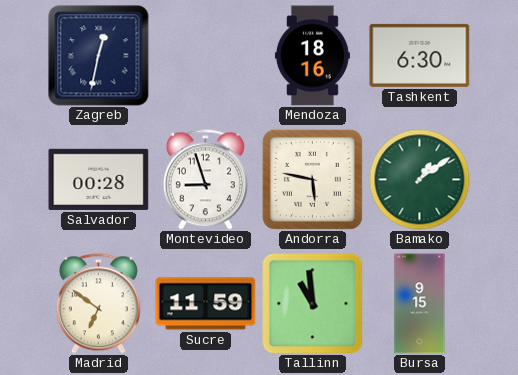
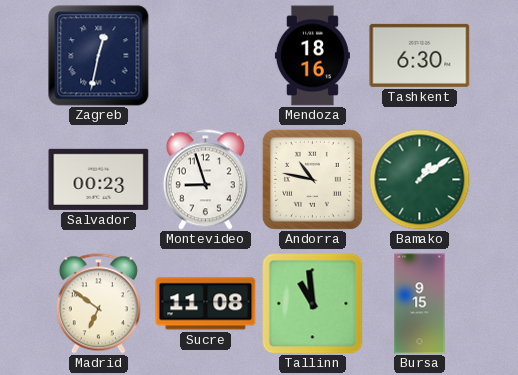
Salvador: 00:28 -> 00:23 (99, 179)
Andorra: 5:47 -> 10:47 (312, 179)
Sucre: 11:59 -> 11:08 (206, 304)
